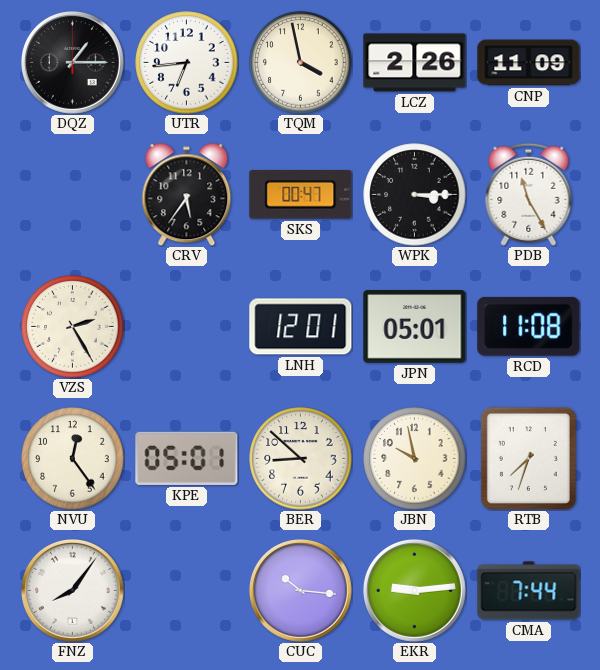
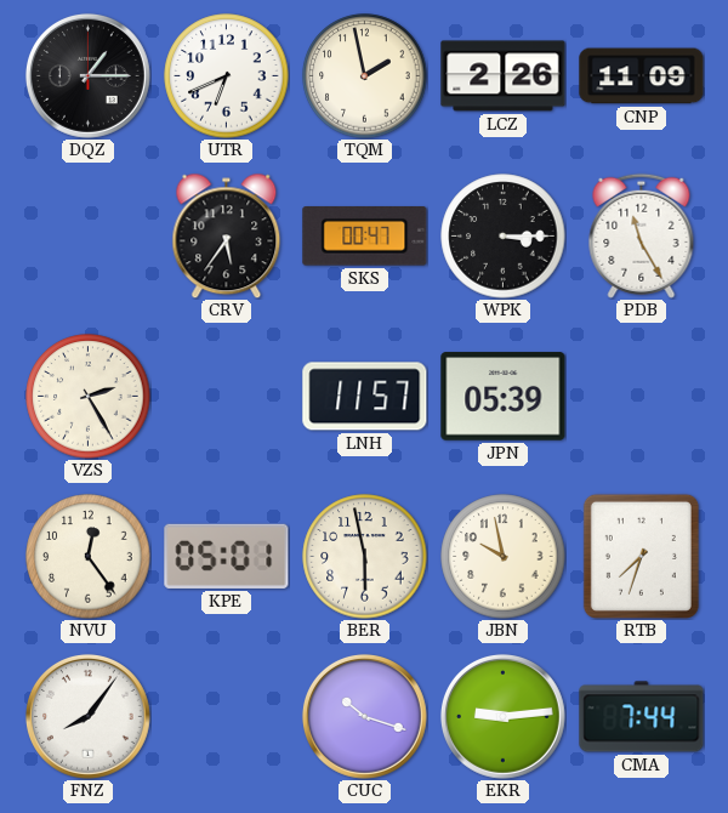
UTR: 6:44 -> 6:41 (227, 76)
TQM: 3:58 -> 1:58 (365, 76)
LNH: 12:01 -> 11:57 (365, 397)
JPN: 05:01 -> 05:39 (504, 397)
RCD: 11:08 -> none (529, 326)
BER: 8:52 -> 5:58 (365, 557)
CUC: 10:16 -> 10:18 (365, 717)
